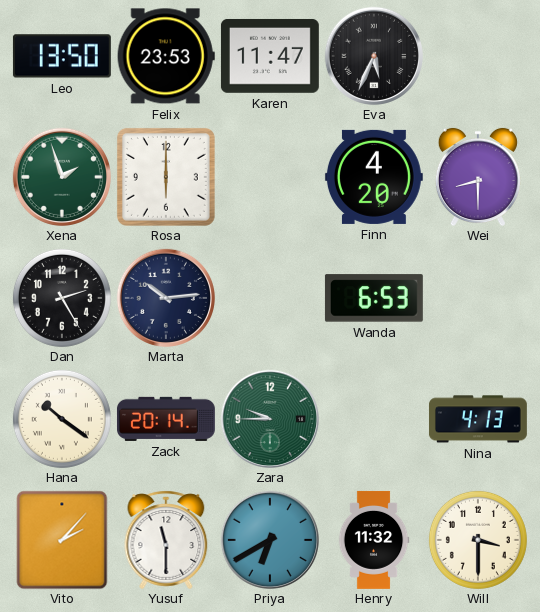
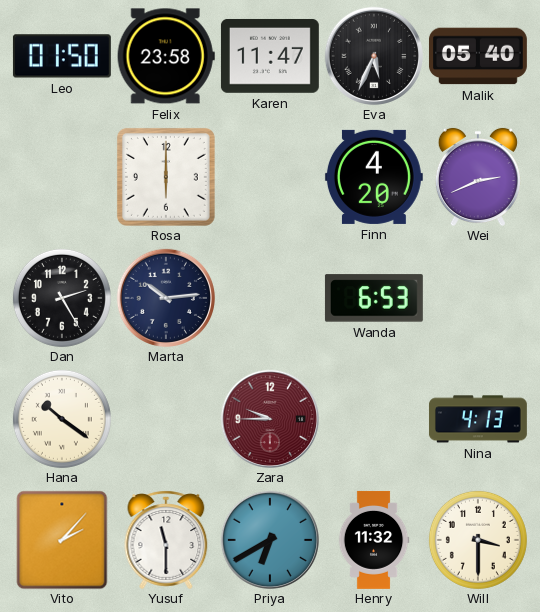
Leo: 13:50 -> 01:50 (62, 56)
Felix: 23:53 -> 23:58 (166, 56)
Malik: none -> 05:40 (478, 56)
Xena: 1:57 -> none (62, 177)
Wei: 8:30 -> 2:41 (478, 177)
Zack: 20:14 -> none (166, 419)
Zara dial: green -> burgundy (270, 419)
